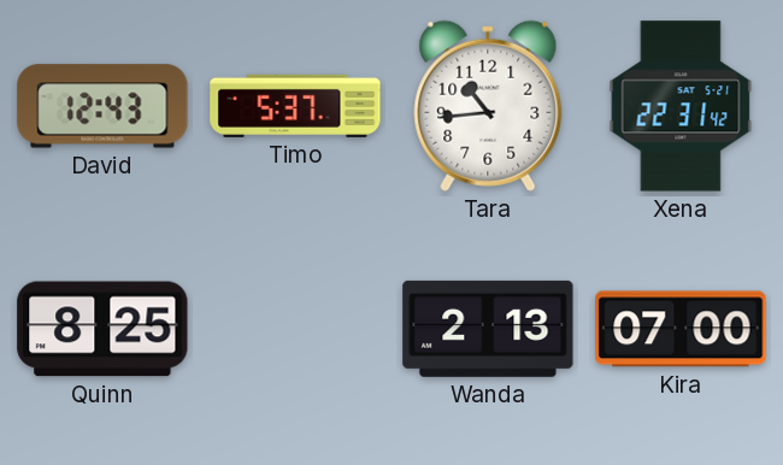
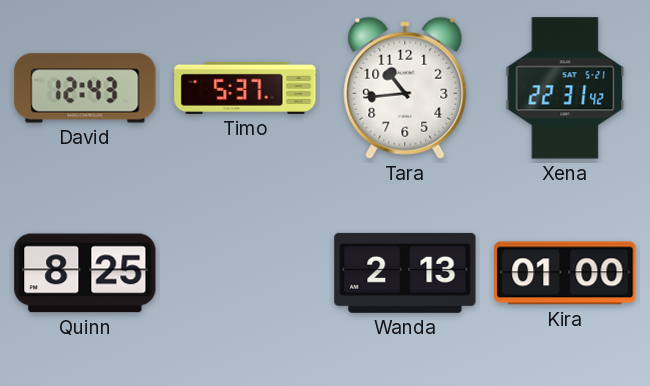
Kira: 07:00 -> 01:00 (565, 273)
